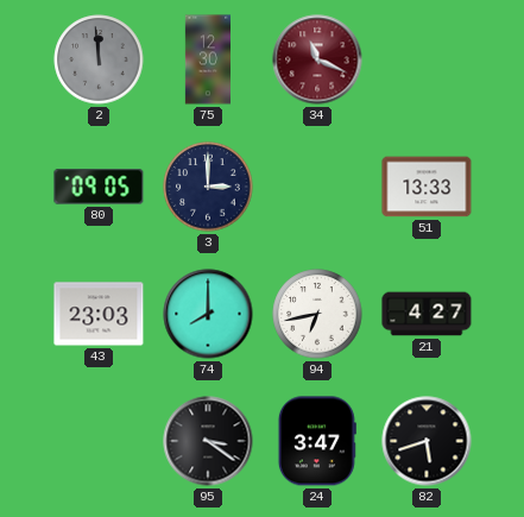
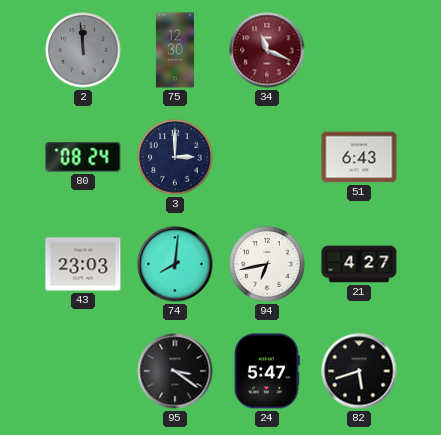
80: 09:05 -> 08:24 (83, 157)
51: 13:33 -> 6:43 (359, 157)
74: 8:00 -> 8:01 (175, 264)
24: 3:47 -> 5:47 (267, 371)
